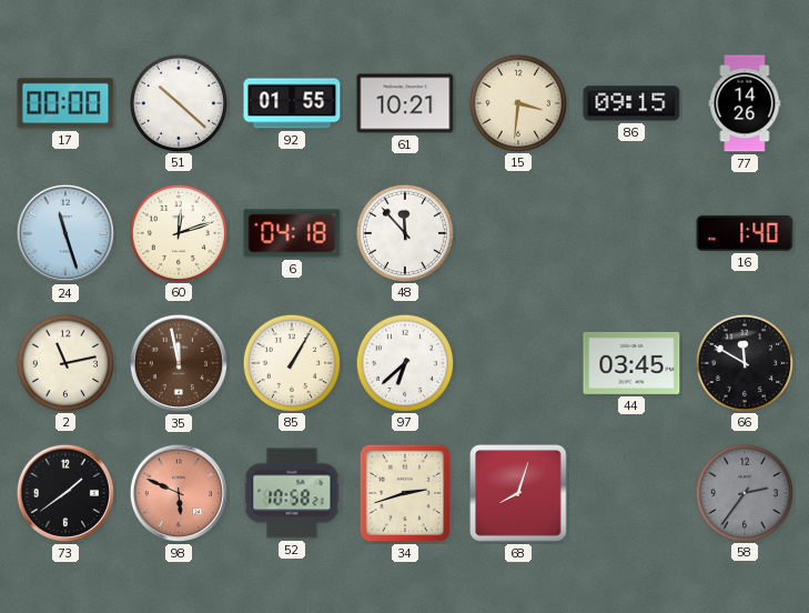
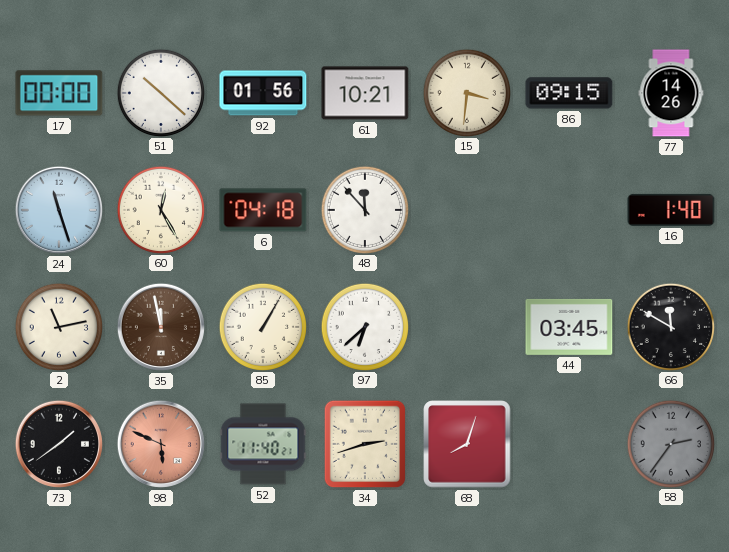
92: 01:55 -> 01:56 (263, 93)
60: 12:12 -> 12:25 (160, 209)
52: 10:58 -> 11:40 (263, 444)
